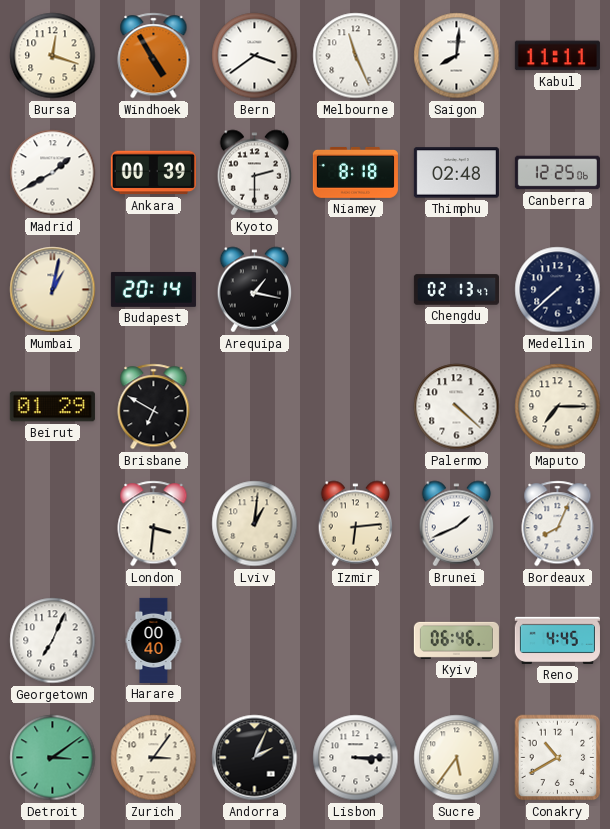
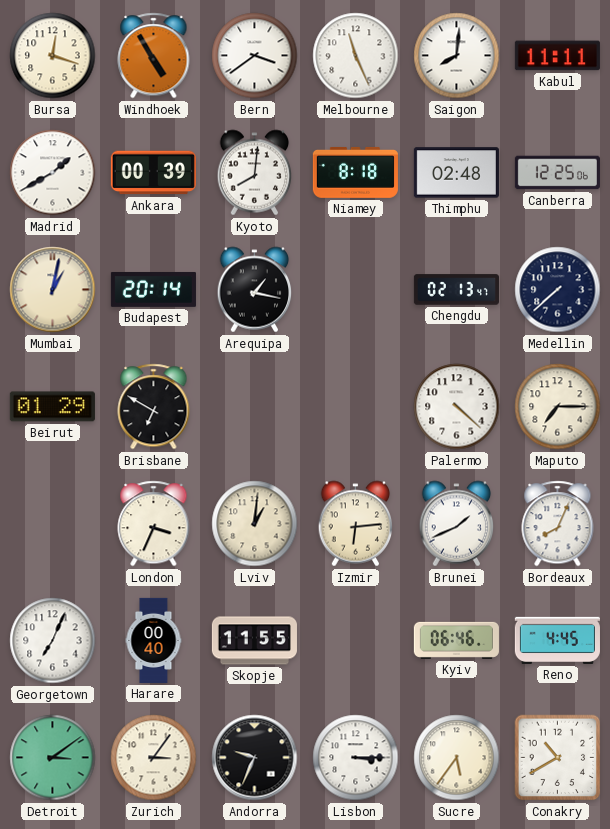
Kyoto: 2:30 -> 8:01 (255, 173)
London: 3:31 -> 3:34 (154, 524)
Skopje: none -> 11:55 (254, 641)
Andorra: 2:04 -> 9:34 (255, 758)
